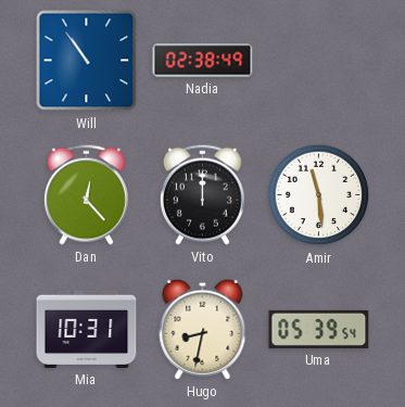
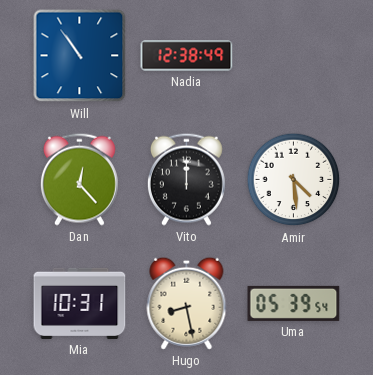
Nadia: 02:38 -> 12:38 (187, 56)
Amir: 11:29 -> 4:29 (294, 180)
Hugo: 8:32 -> 8:28 (187, 303)
